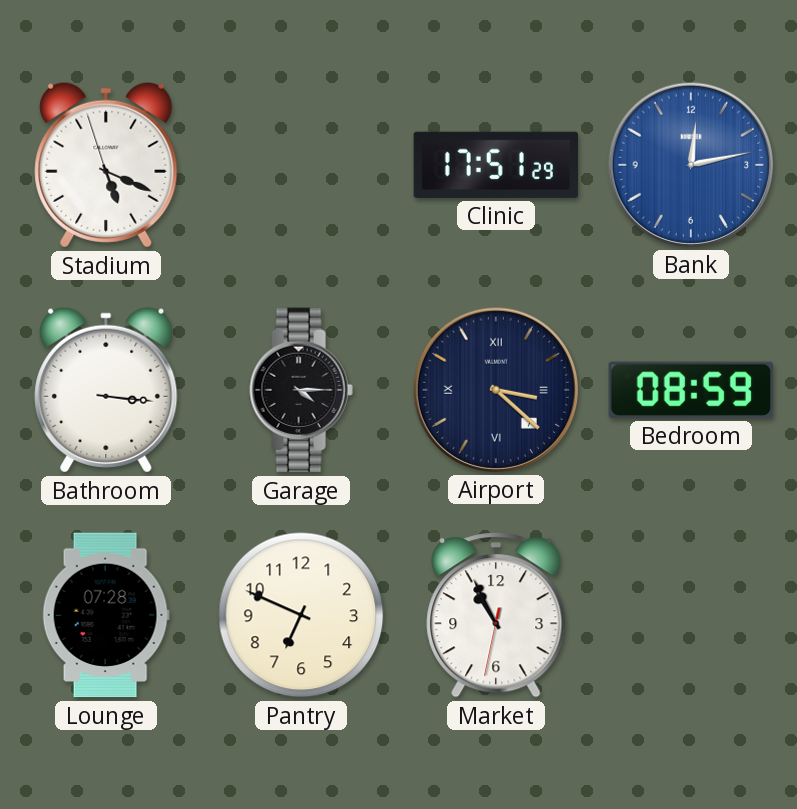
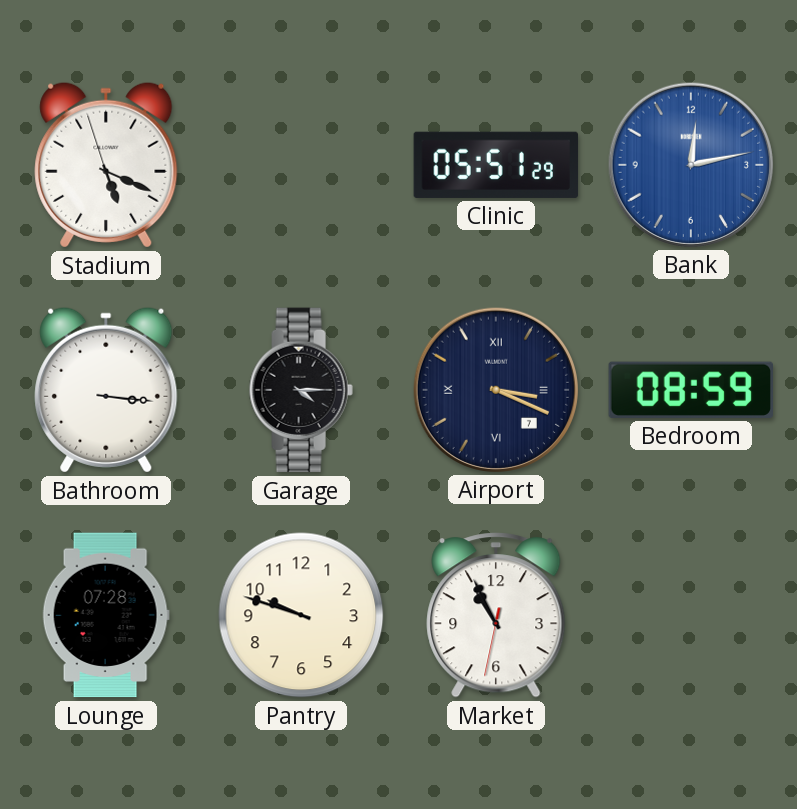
Clinic: 17:51 -> 05:51 (496, 165)
Airport: 3:22 -> 3:19 (495, 389)
Pantry: 6:49 -> 9:48 (301, 615)
